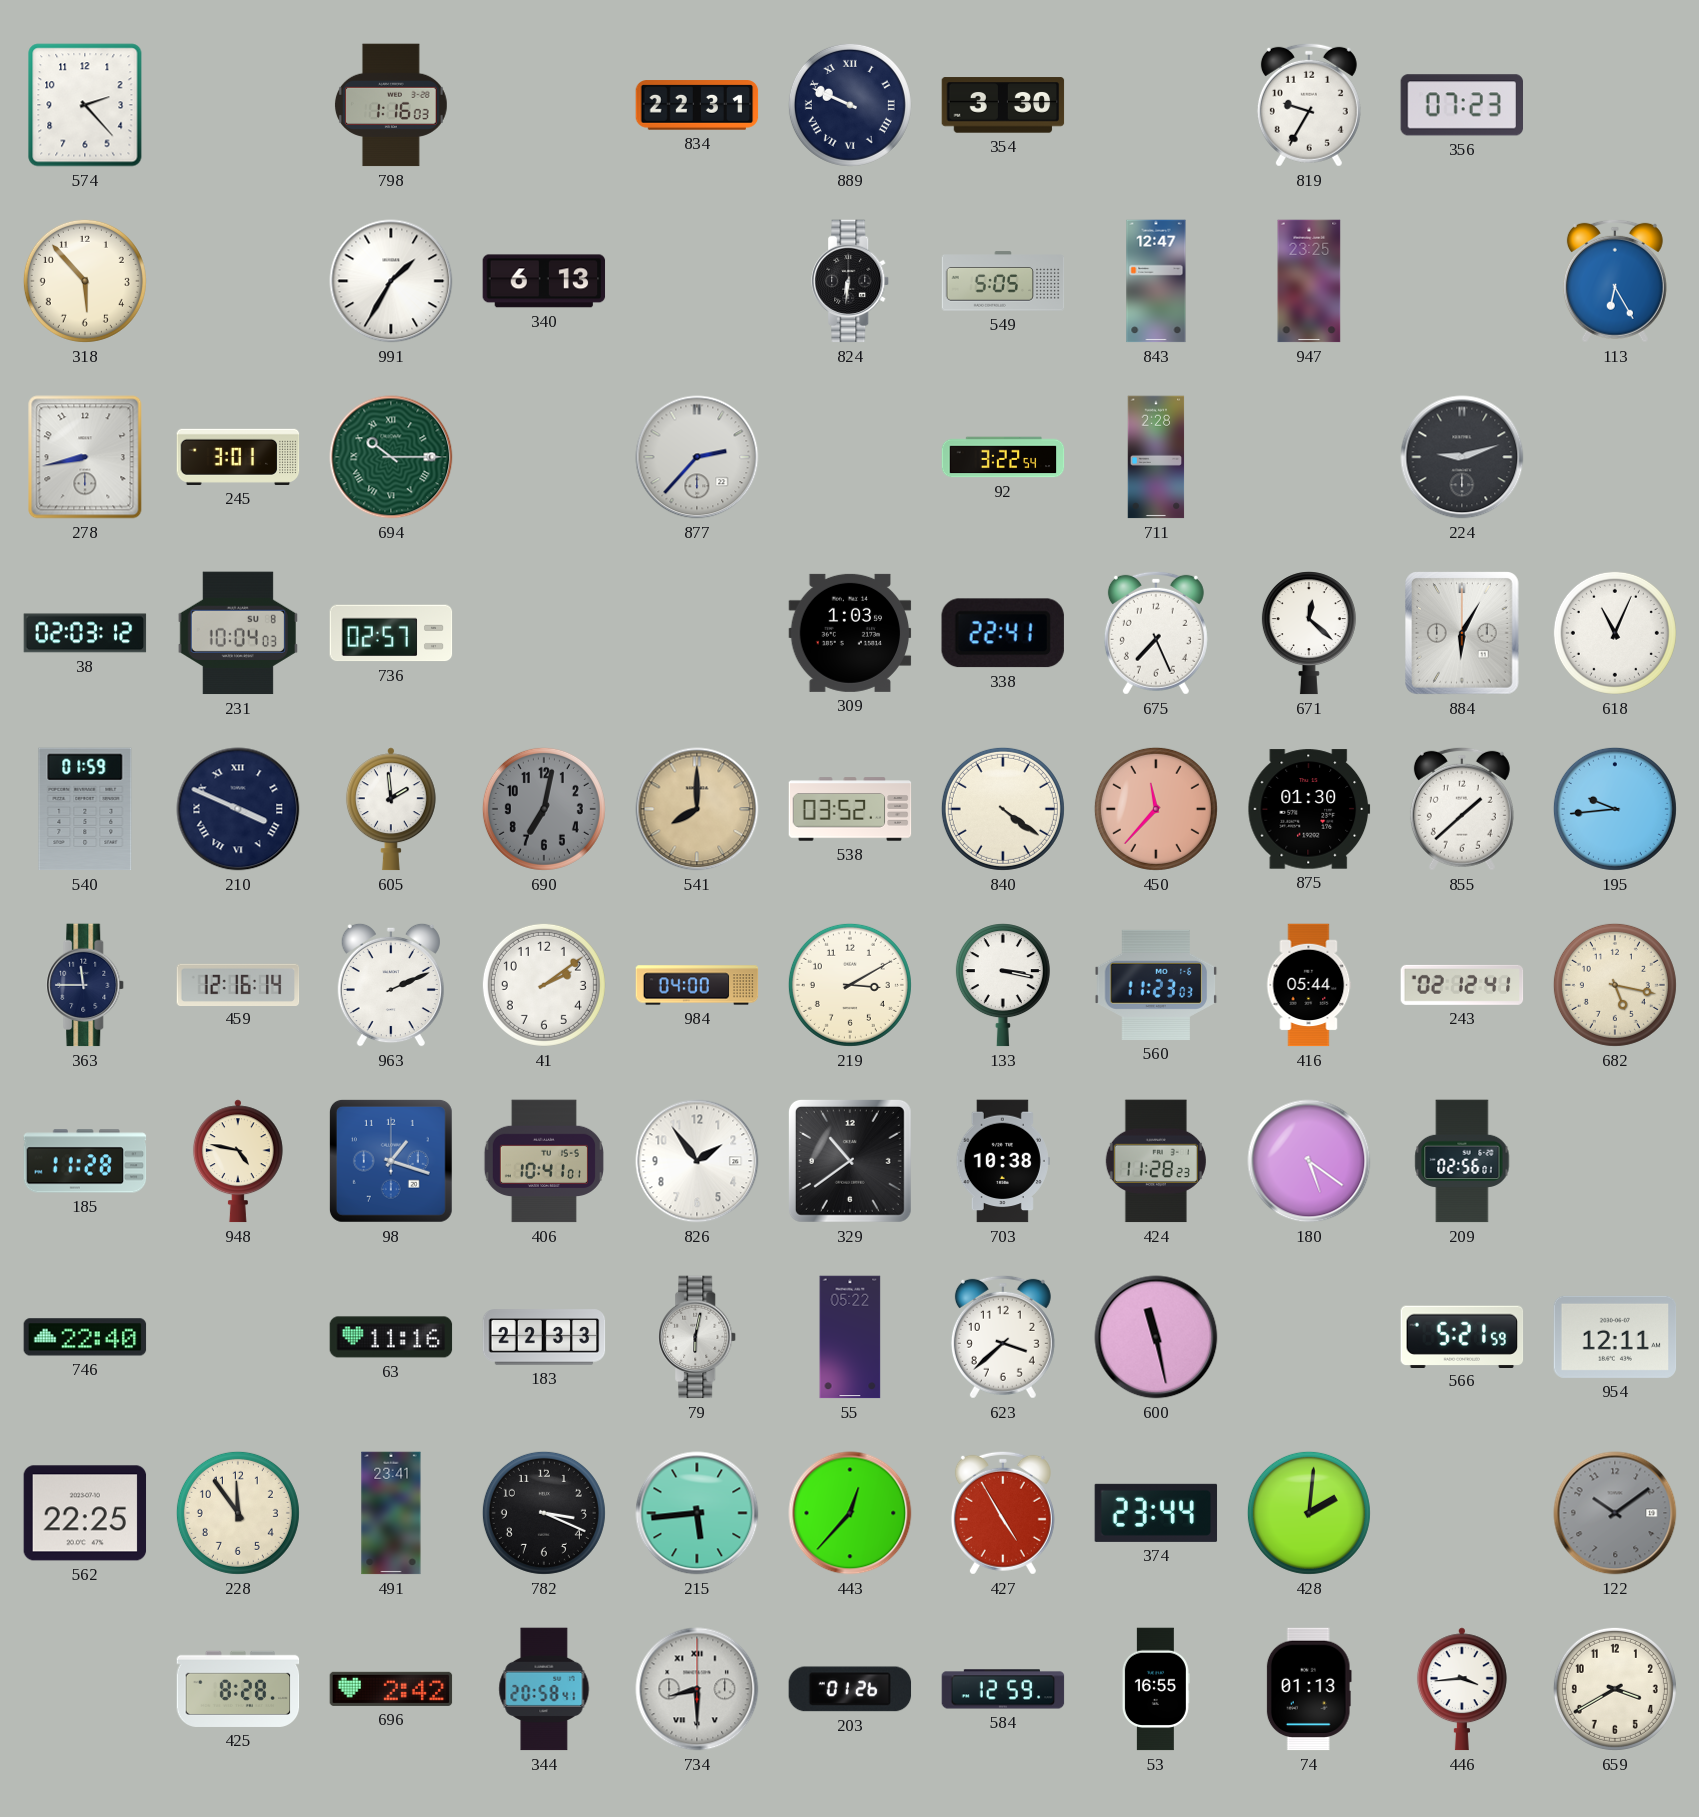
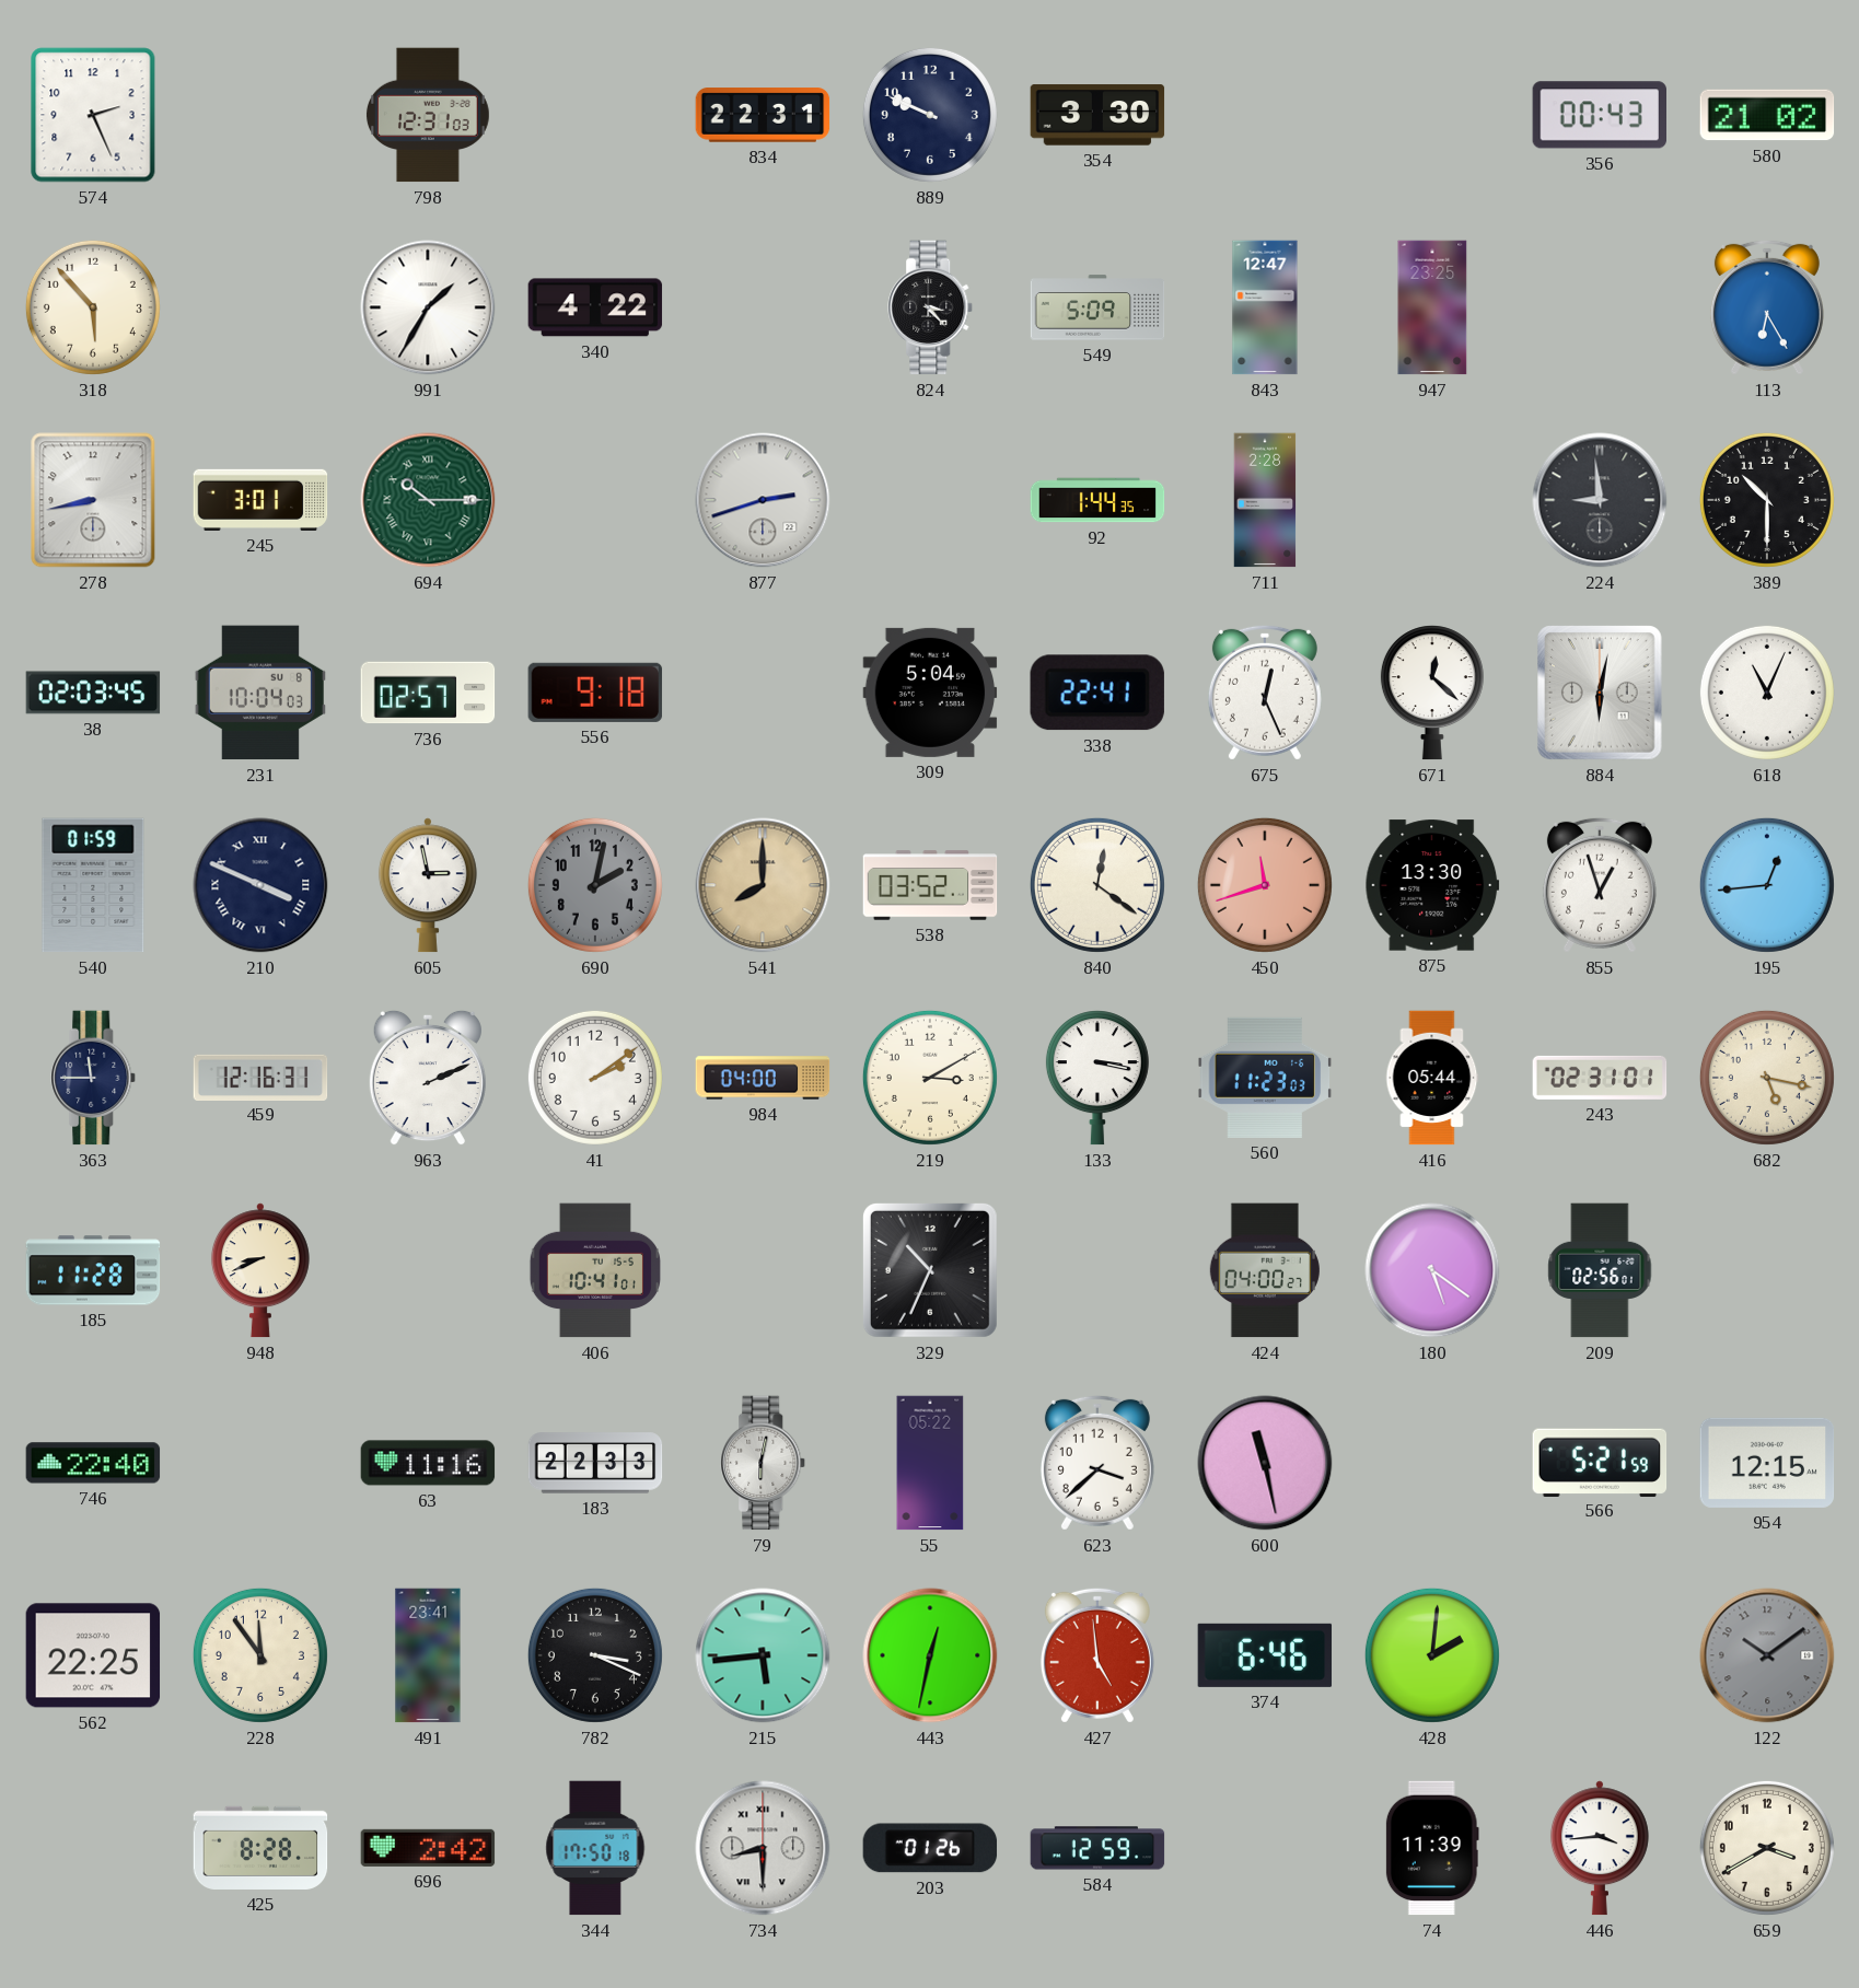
574: 2:23 -> 2:26 (93, 115)
798: 1:16 -> 12:31 (428, 115)
889 numerals: Roman -> Arabic (930, 115)
819: 9:35 -> none (1309, 105)
356: 07:23 -> 00:43 (1599, 115)
580: none -> 21:02 (1767, 115)
340: 6:13 -> 4:22 (595, 307)
824: 6:31 -> 3:23 (931, 307)
549: 5:05 -> 5:09 (1097, 307)
877: 2:37 -> 2:42 (763, 500)
92: 3:22 -> 1:44 (1097, 500)
224: 9:12 -> 8:59 (1600, 500)
389: none -> 10:30 (1767, 500)
38: 02:03:12 -> 02:03:45 (93, 693)
556: none -> 9:18 (595, 693)
309: 1:03 -> 5:04 (930, 693)
675: 7:26 -> 12:26 (1265, 693)
884: 6:05 -> 6:02 (1601, 693)
605: 1:59 -> 2:58 (428, 885)
690: 7:02 -> 2:02 (595, 885)
840: 4:21 -> 12:21 (1097, 885)
450: 11:37 -> 11:42 (1265, 885)
875: 01:30 -> 13:30 (1432, 885)
855: 1:38 -> 12:57 (1600, 885)
195: 9:44 -> 12:44 (1767, 885)
459: 12:16:14 -> 12:16:31 (260, 1077)
243: 02:12 -> 02:31 (1600, 1078)
948: 4:47 -> 8:41 (260, 1270)
98: 1:18 -> none (391, 1161)
826: 1:54 -> none (697, 1161)
329: 10:39 -> 10:34 (930, 1270)
703: 10:38 -> none (1003, 1161)
424: 11:28 -> 04:00 (1265, 1270)
954: 12:11 -> 12:15 (1767, 1463)
443: 12:37 -> 12:32 (930, 1655)
427: 4:55 -> 4:59 (1097, 1655)
374: 23:44 -> 6:46 (1265, 1655)
344: 20:58 -> 17:50 (595, 1848)
53: 16:55 -> none (1156, 1689)
74: 01:13 -> 11:39 (1432, 1848)
